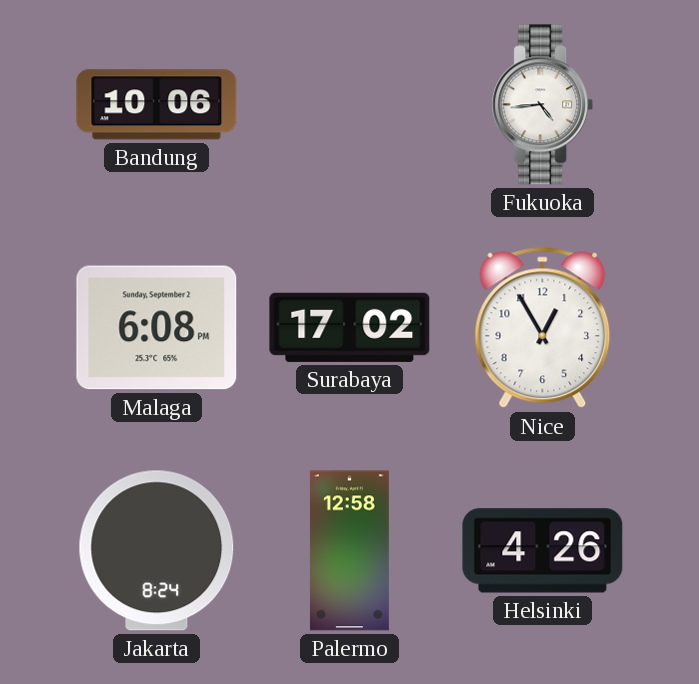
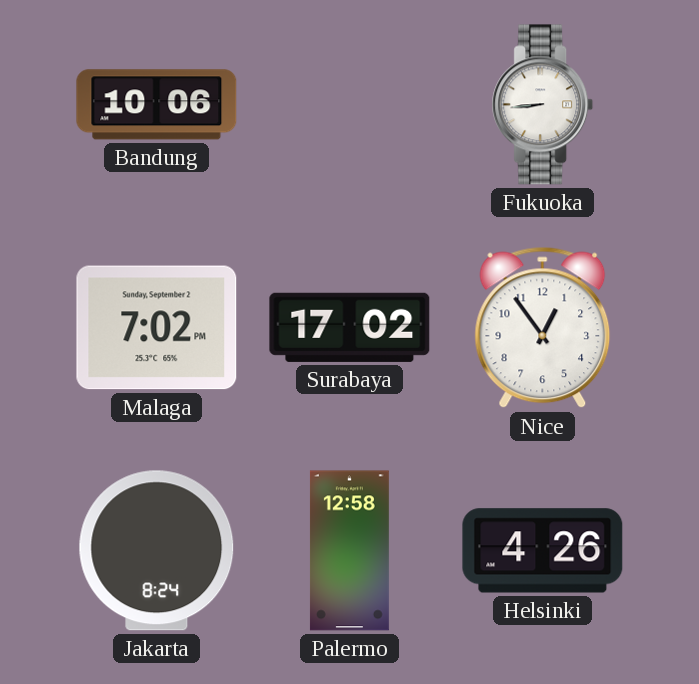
Fukuoka: 4:44 -> 8:44 (543, 105)
Malaga: 6:08 -> 7:02 (157, 328)
Nice: 12:55 -> 12:54 (543, 328)
